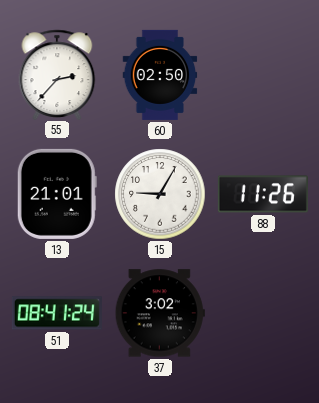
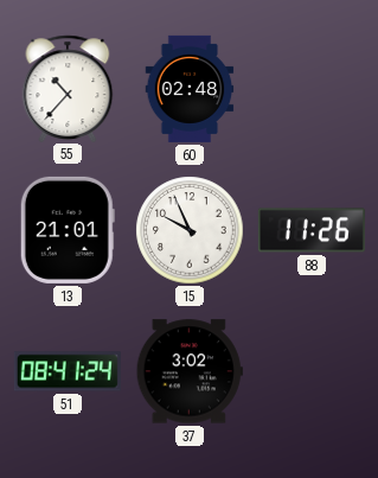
55: 2:37 -> 10:37 (68, 88)
60: 02:50 -> 02:48 (190, 89)
15: 9:05 -> 9:56 (190, 230)
